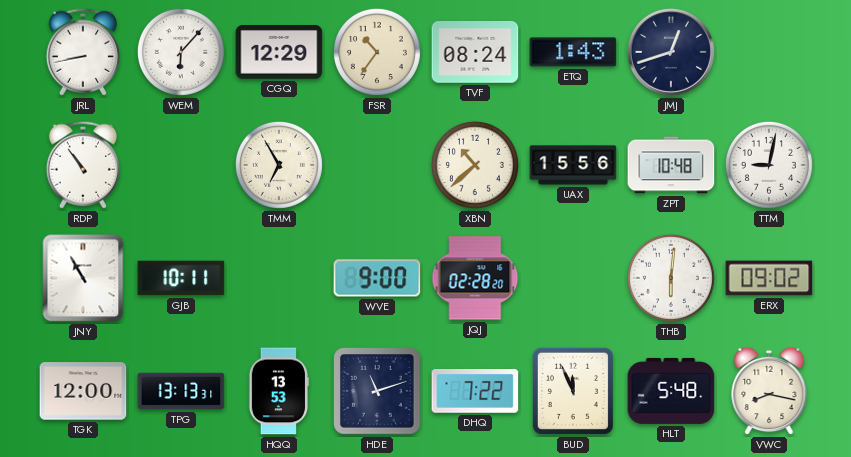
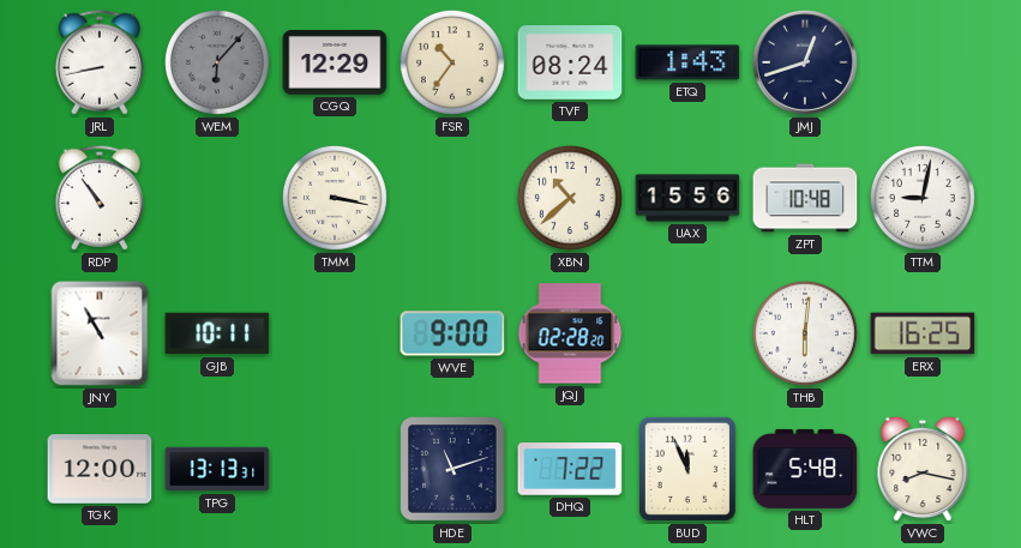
WEM dial: white -> grey (217, 62)
TMM: 6:55 -> 3:17 (335, 198)
ERX: 09:02 -> 16:25 (923, 333)
HQQ: 13:53 -> none (278, 391)
